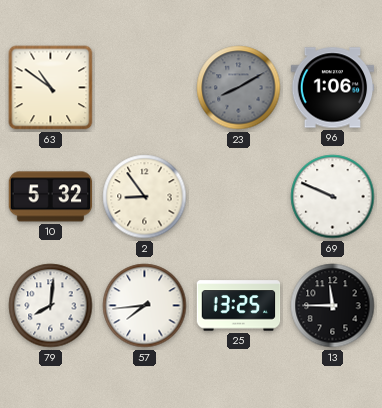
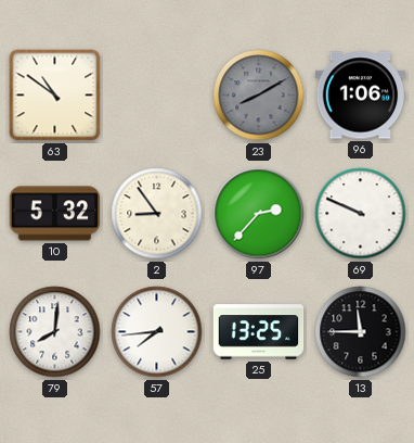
97: none -> 2:37 (259, 214)
